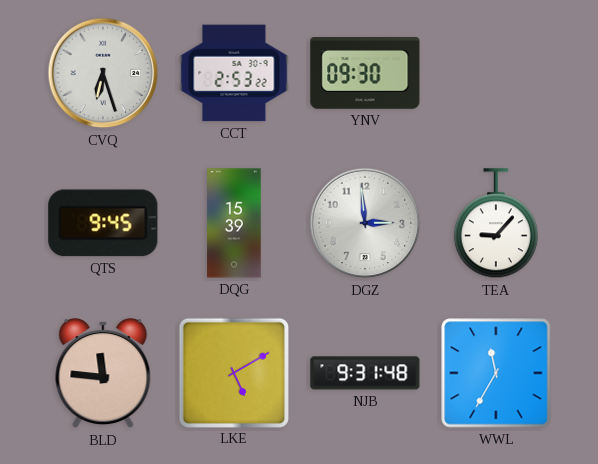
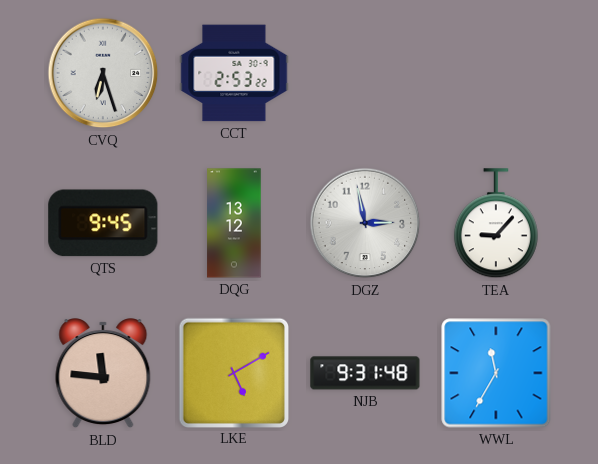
YNV: 09:30 -> none (365, 74)
DQG: 15:39 -> 13:12 (234, 223)
DGZ: 2:59 -> 2:58 (365, 223)
